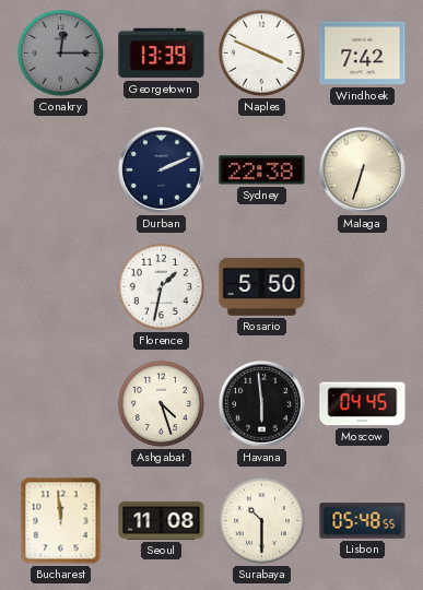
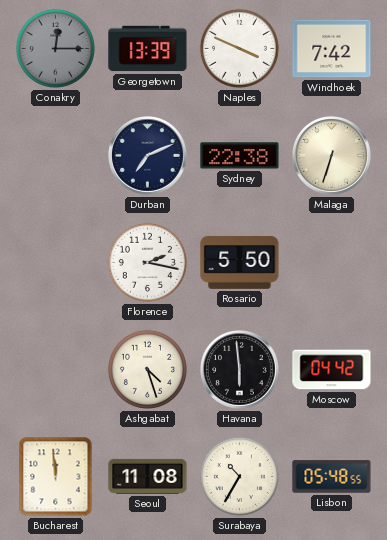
Durban: 2:11 -> 7:11 (148, 156)
Florence: 1:32 -> 2:17 (147, 262)
Moscow: 04:45 -> 04:42 (332, 370)
Surabaya: 10:30 -> 10:35 (239, 476)
